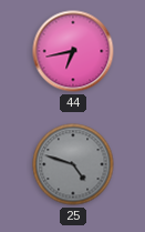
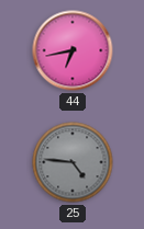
25: 4:48 -> 4:46 (73, 162)
